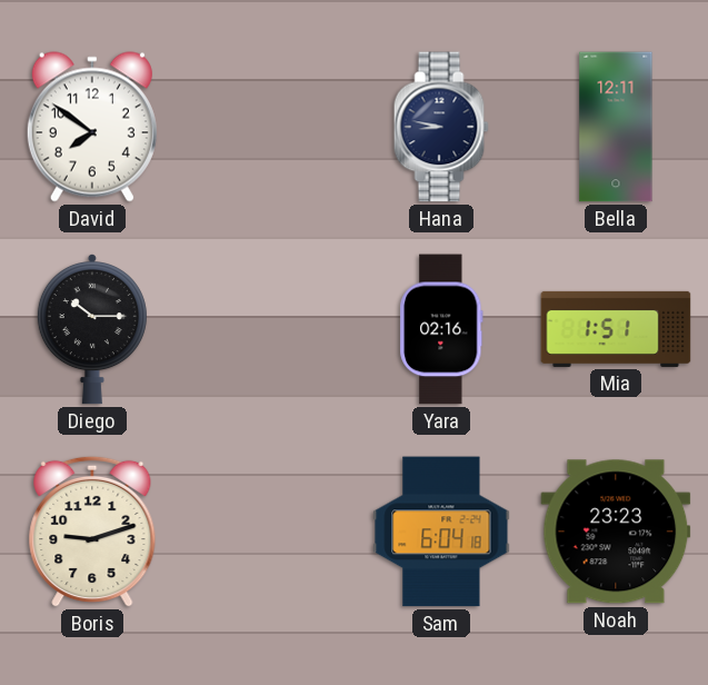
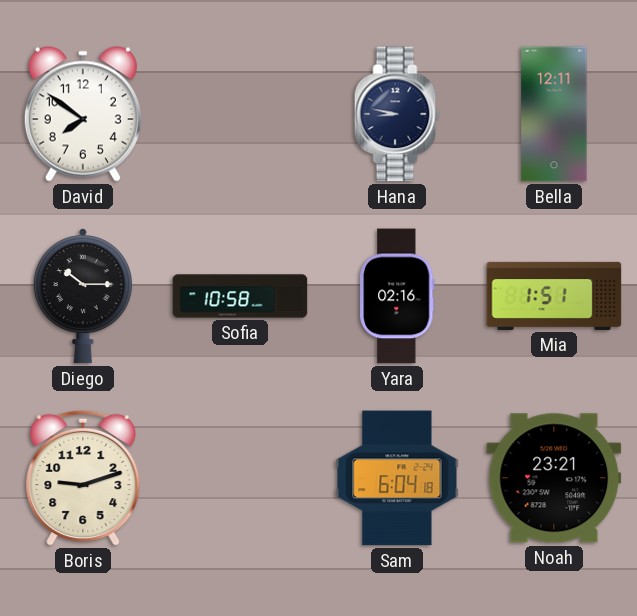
Sofia: none -> 10:58 (240, 296)
Noah: 23:23 -> 23:21 (554, 478)
